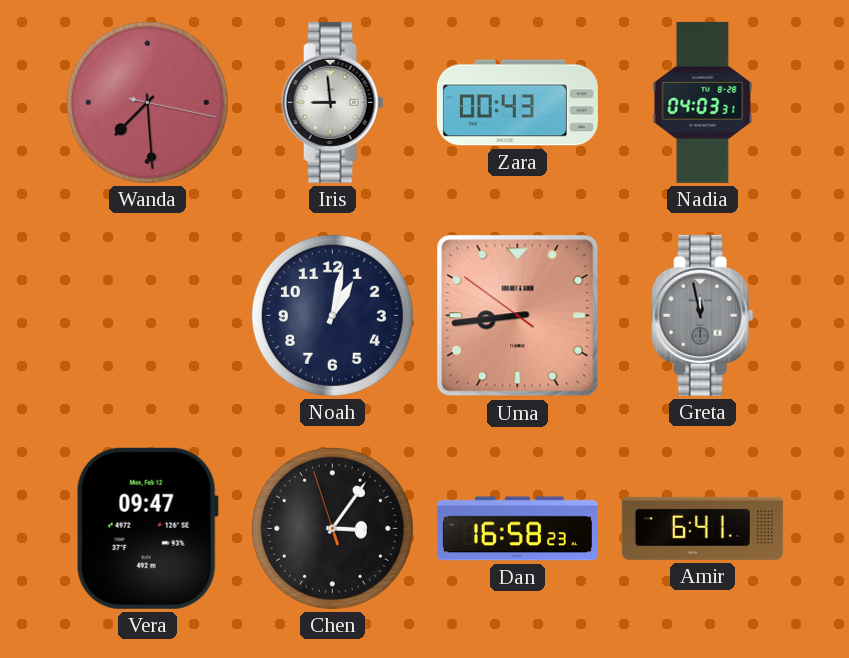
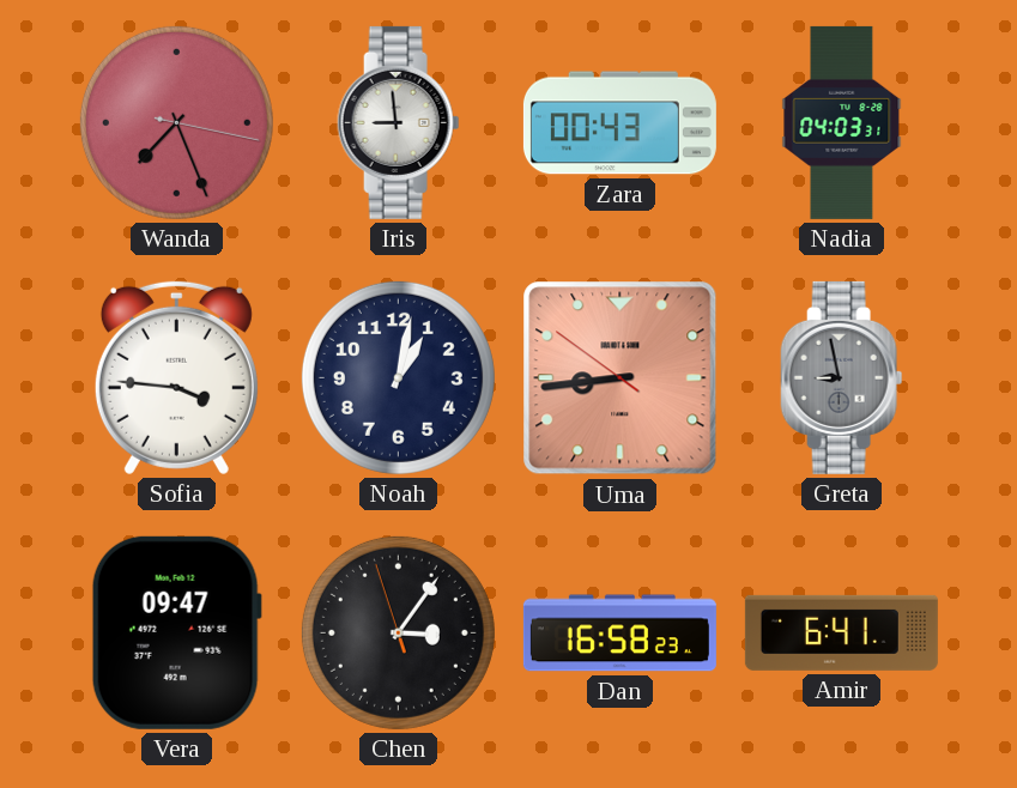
Wanda: 7:29 -> 7:26 (176, 122)
Sofia: none -> 3:46 (176, 377)
Greta: 11:58 -> 8:58 (842, 377)
